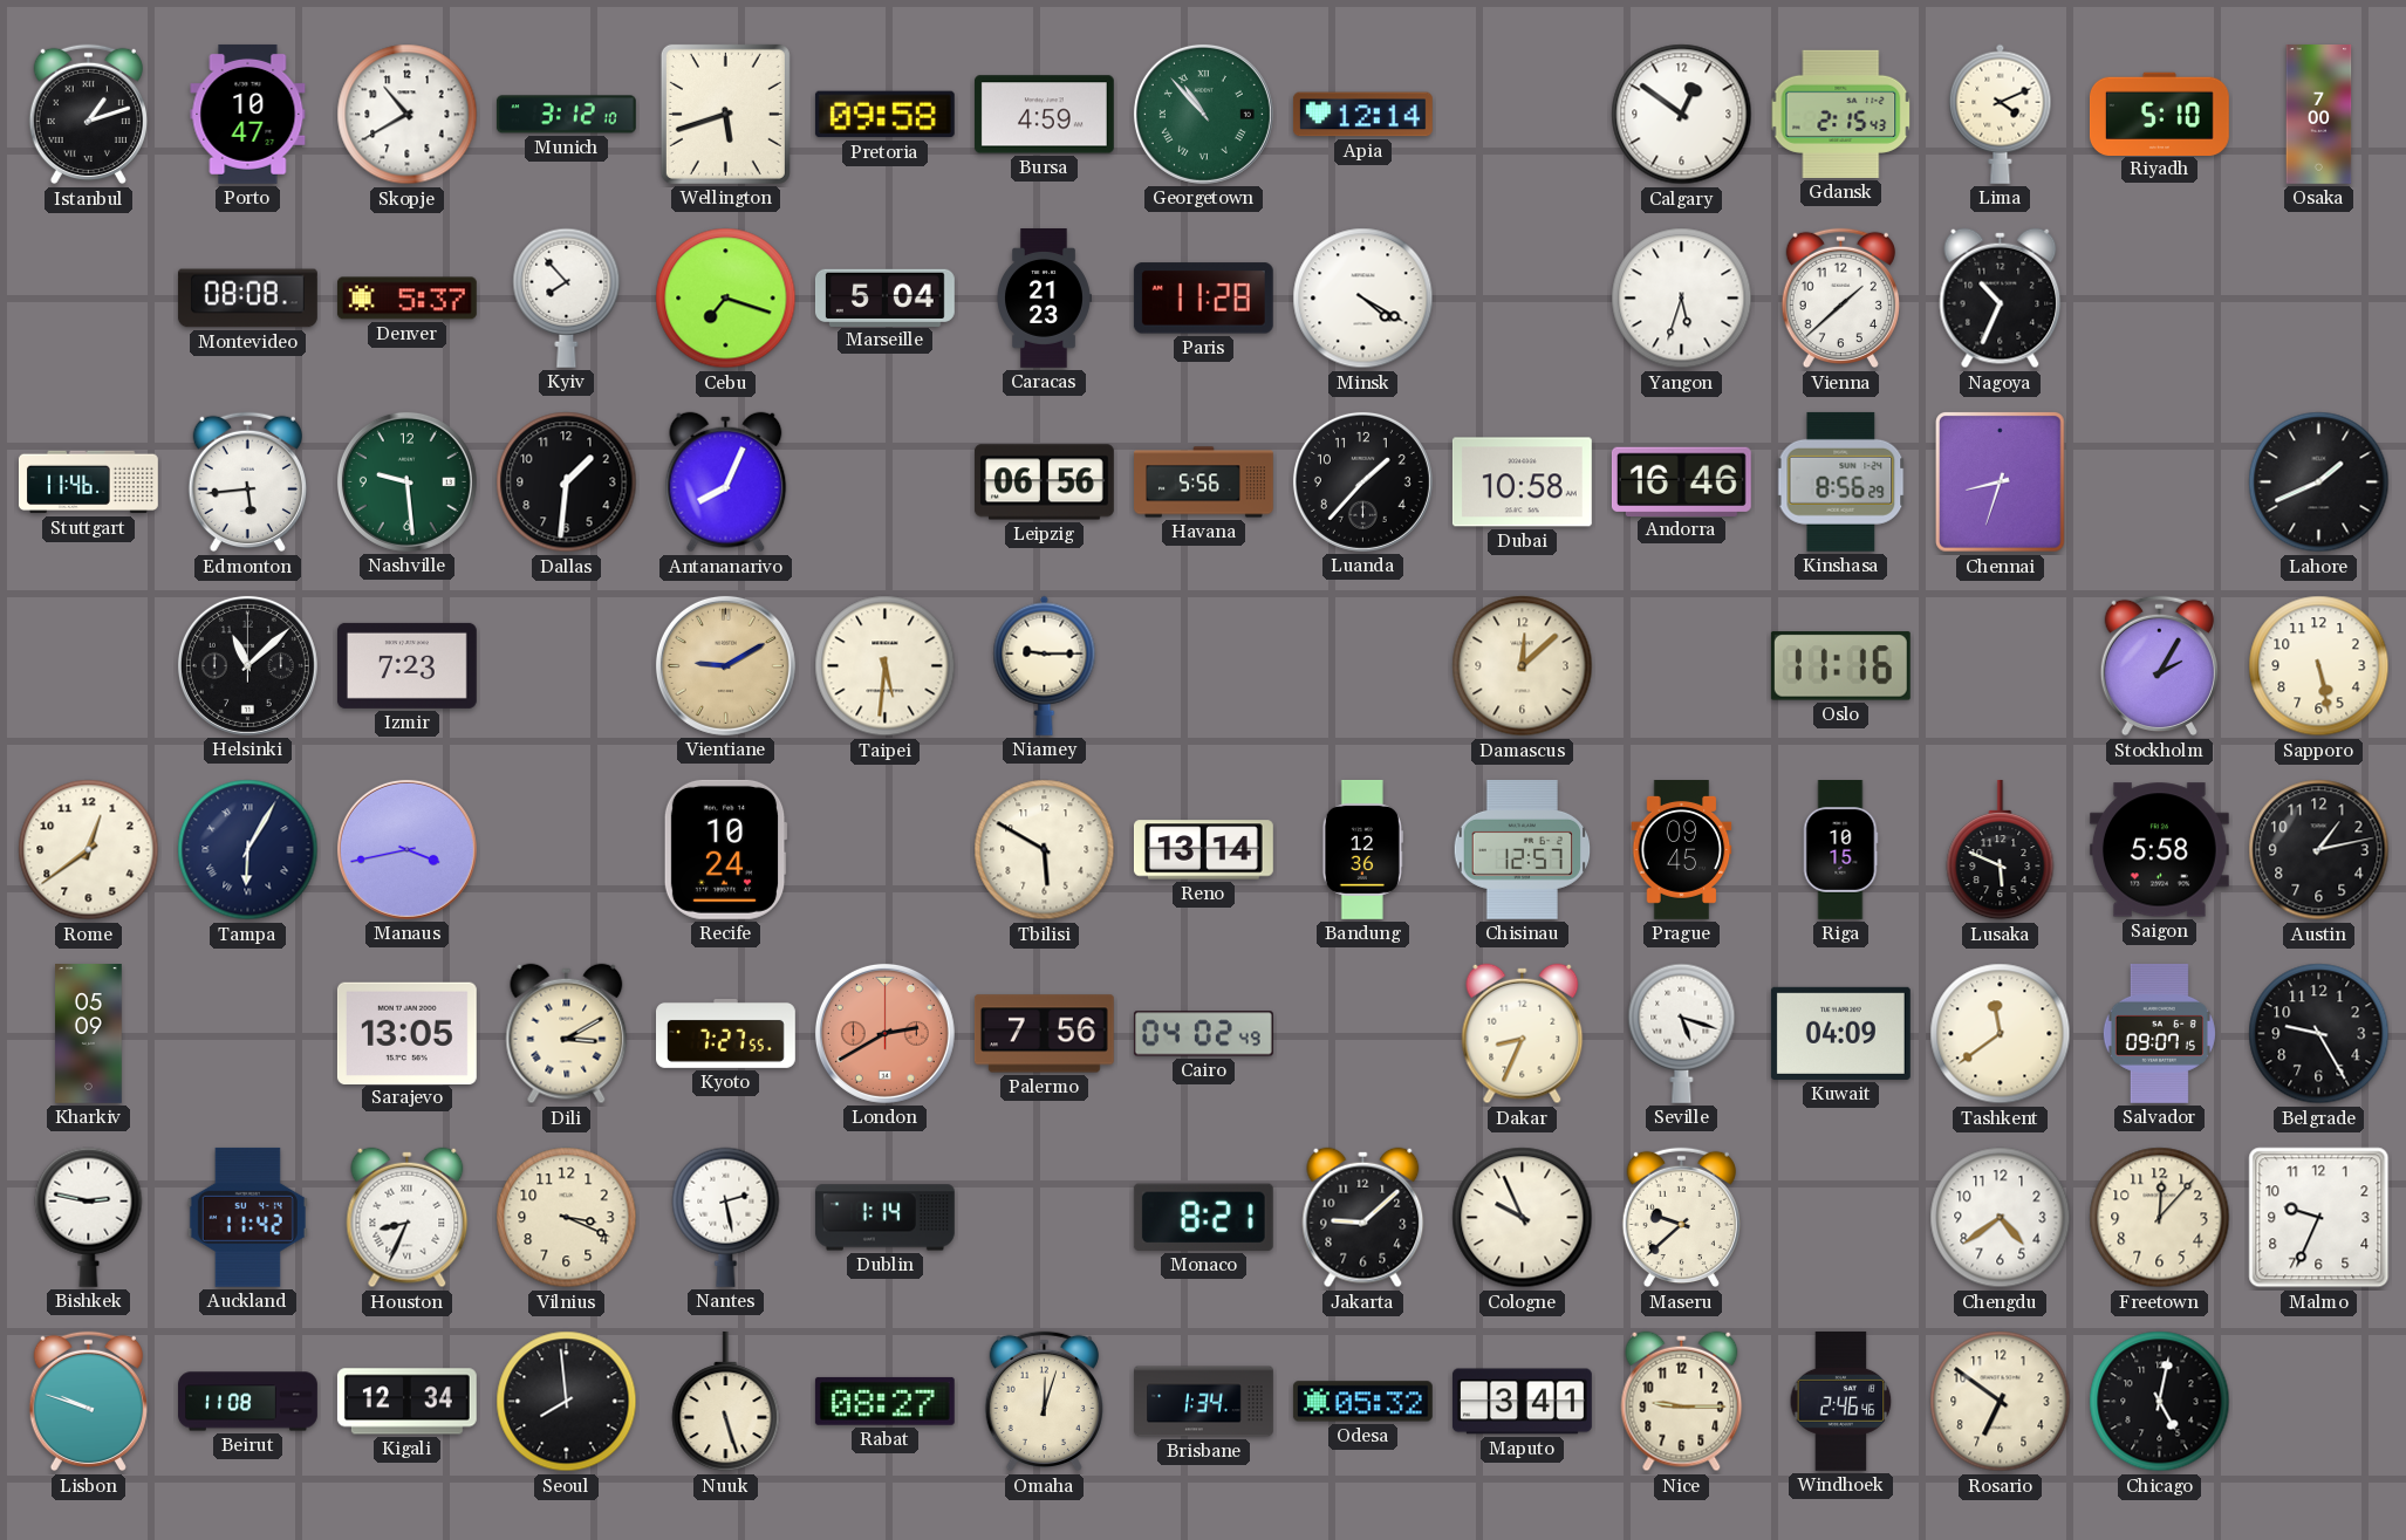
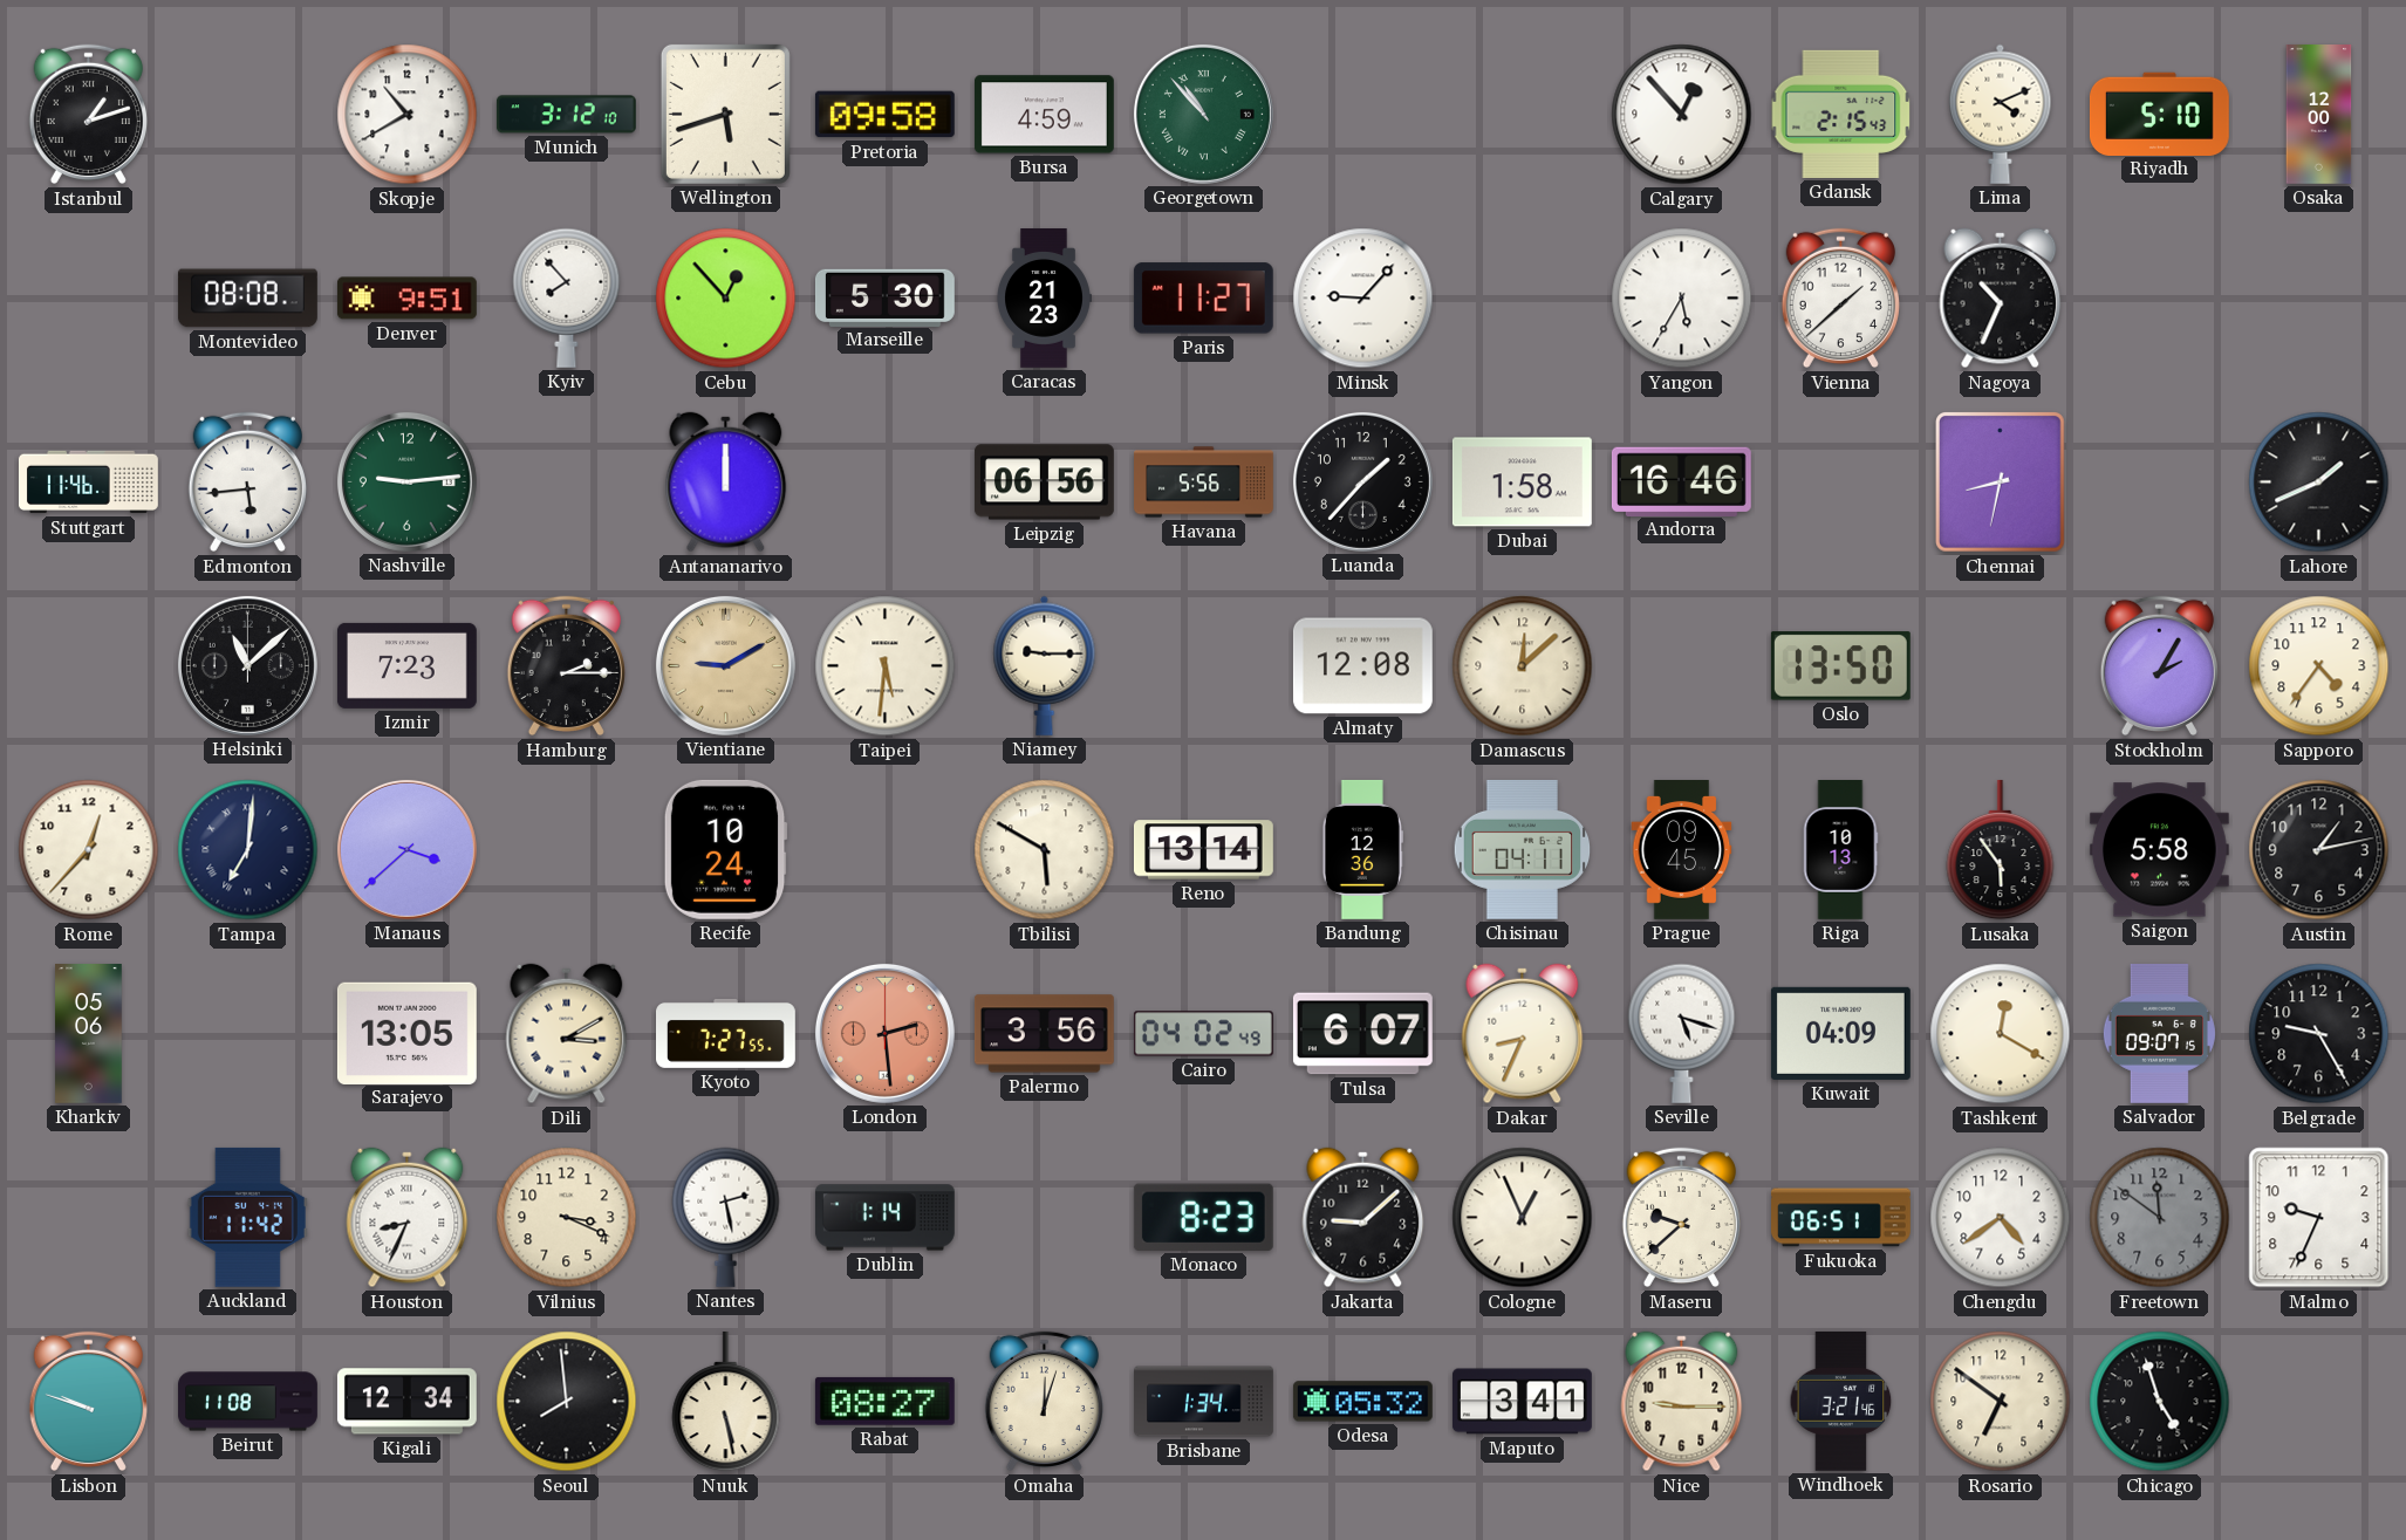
Porto: 10:47 -> none (248, 114)
Apia: 12:14 -> none (1362, 115)
Calgary: 12:51 -> 12:53 (1682, 115)
Osaka: 7:00 -> 12:00 (2319, 115)
Denver: 5:37 -> 9:51 (406, 299)
Cebu: 7:18 -> 12:53 (726, 299)
Marseille: 5:04 -> 5:30 (884, 297)
Paris: 11:28 -> 11:27 (1203, 299)
Minsk: 4:20 -> 9:07 (1363, 299)
Yangon: 5:33 -> 5:35 (1682, 299)
Nashville: 9:29 -> 9:14 (406, 481)
Dallas: 1:31 -> none (567, 482)
Antananarivo: 8:04 -> 12:00 (726, 482)
Dubai: 10:58 -> 1:58 (1522, 482)
Kinshasa: 8:56 -> none (1841, 481)
Chennai: 8:33 -> 8:32 (2001, 482)
Hamburg: none -> 2:15 (566, 666)
Almaty: none -> 12:08 (1362, 666)
Oslo: 11:16 -> 13:50 (1840, 666)
Sapporo: 5:28 -> 4:36 (2319, 666)
Rome: 12:39 -> 12:37 (89, 850)
Tampa: 6:05 -> 7:01 (248, 850)
Manaus: 3:43 -> 3:38 (406, 849)
Chisinau: 12:57 -> 04:11 (1523, 849)
Riga: 10:15 -> 10:13 (1840, 850)
Lusaka: 5:49 -> 5:54 (2001, 850)
Kharkiv: 05:09 -> 05:06 (89, 1034)
London: 2:40 -> 2:29 (884, 1033)
Palermo: 7:56 -> 3:56 (1044, 1034)
Tulsa: none -> 6:07 (1362, 1034)
Tashkent: 11:39 -> 12:20 (2001, 1034)
Bishkek: 2:47 -> none (89, 1217)
Monaco: 8:21 -> 8:23 (1203, 1217)
Cologne: 9:56 -> 12:56 (1523, 1218)
Fukuoka: none -> 06:51 (1841, 1218)
Freetown: 12:07 -> 11:51 (2160, 1218)
Freetown dial: cream -> grey (2160, 1218)
Nuuk: 5:27 -> 5:28 (726, 1402)
Windhoek: 2:46 -> 3:21 (1841, 1401)
Chicago: 5:02 -> 4:57 (2160, 1402)
